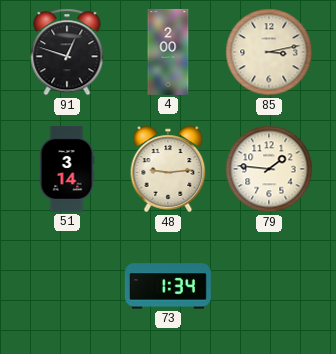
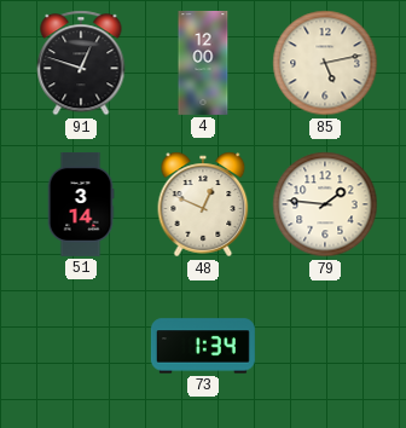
4: 2:00 -> 12:00 (203, 63)
85: 3:13 -> 5:13 (325, 63)
48: 9:14 -> 12:49 (203, 204)
